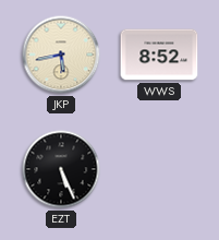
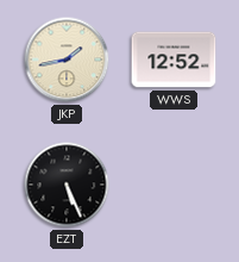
JKP: 5:43 -> 1:43 (67, 60)
WWS: 8:52 -> 12:52 (174, 60)
